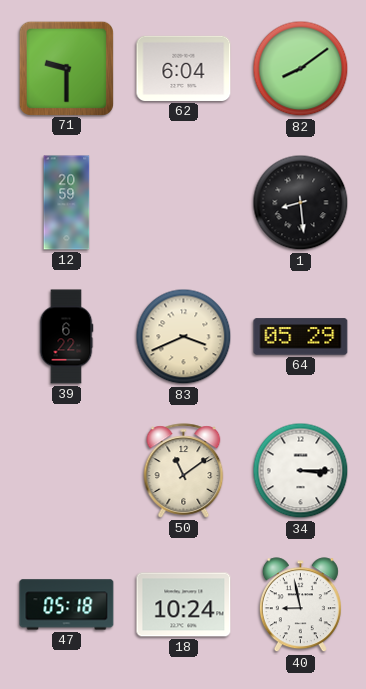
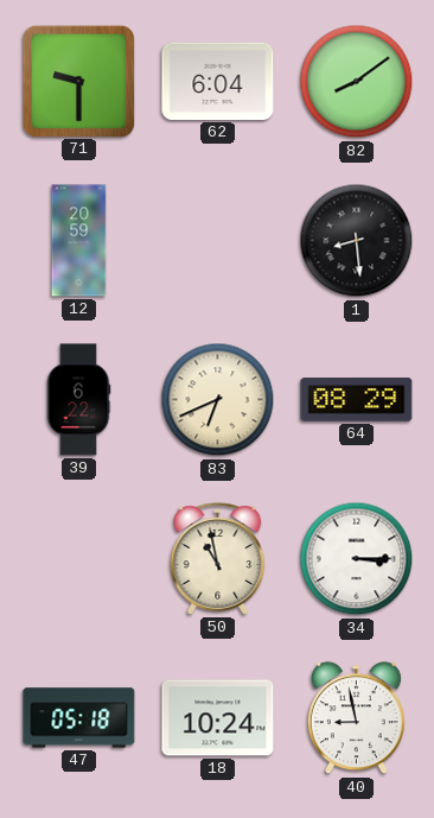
83: 3:41 -> 6:41 (218, 400)
64: 05:29 -> 08:29 (357, 400)
50: 11:09 -> 10:58 (218, 559)
